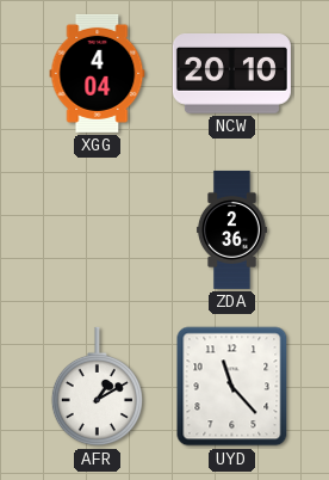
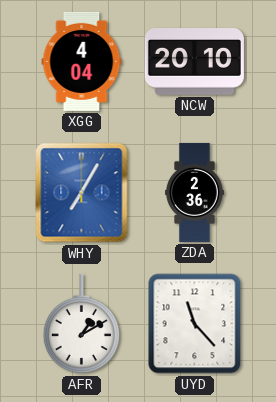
WHY: none -> 7:05 (82, 193)
